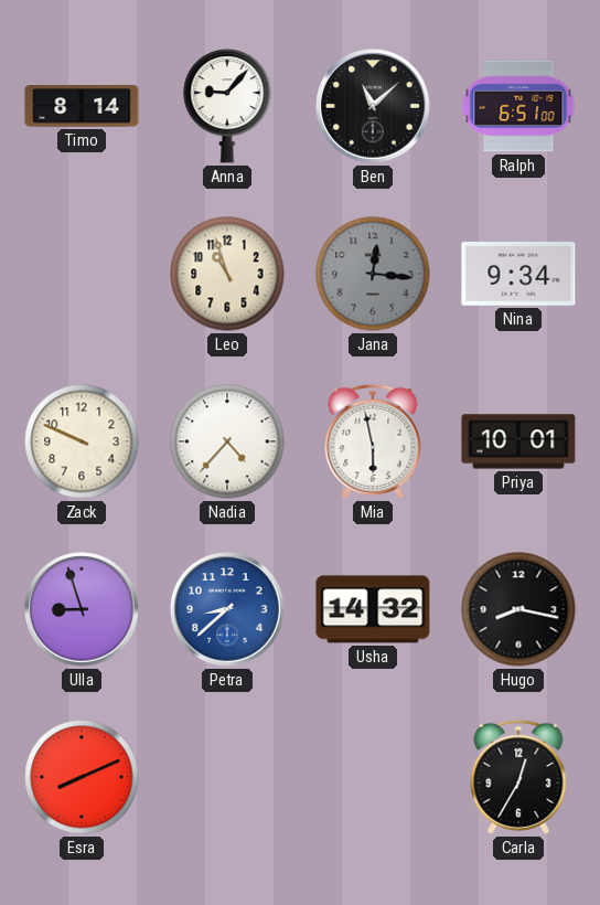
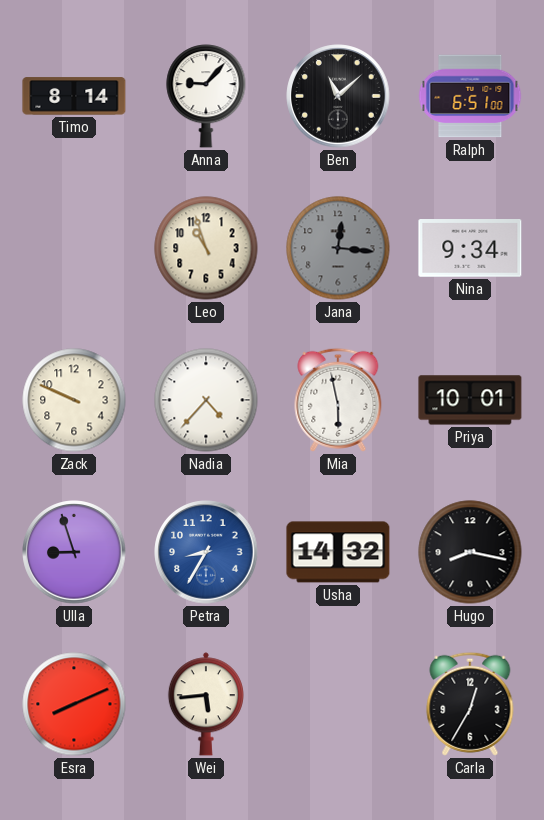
Petra: 8:38 -> 8:35 (206, 552)
Wei: none -> 5:44 (206, 704)
